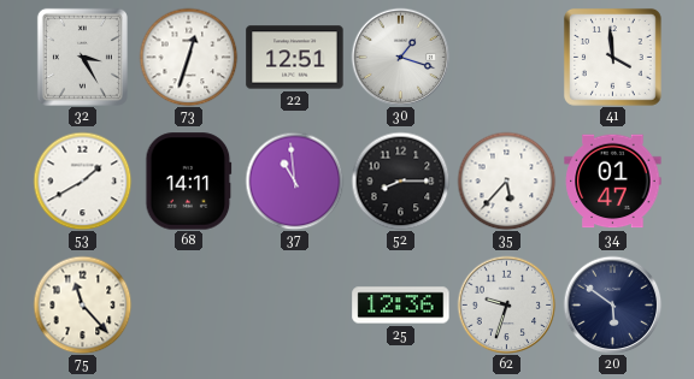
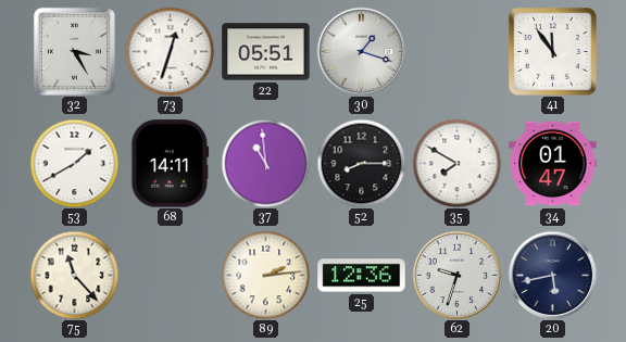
22: 12:51 -> 05:51 (266, 52)
41: 3:59 -> 11:54 (552, 51)
35: 5:37 -> 7:50 (456, 163)
89: none -> 2:14 (265, 275)
20: 5:51 -> 5:43 (552, 275)
